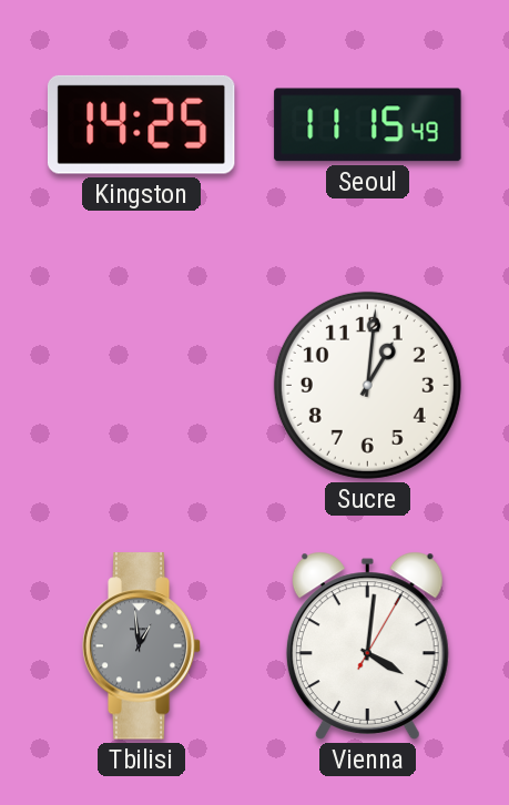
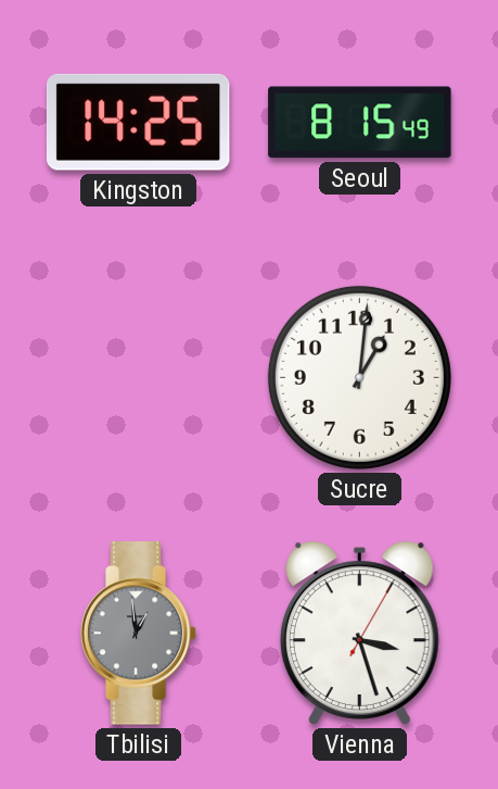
Seoul: 11:15 -> 8:15 (360, 123)
Vienna: 4:01 -> 3:27 (359, 633)
